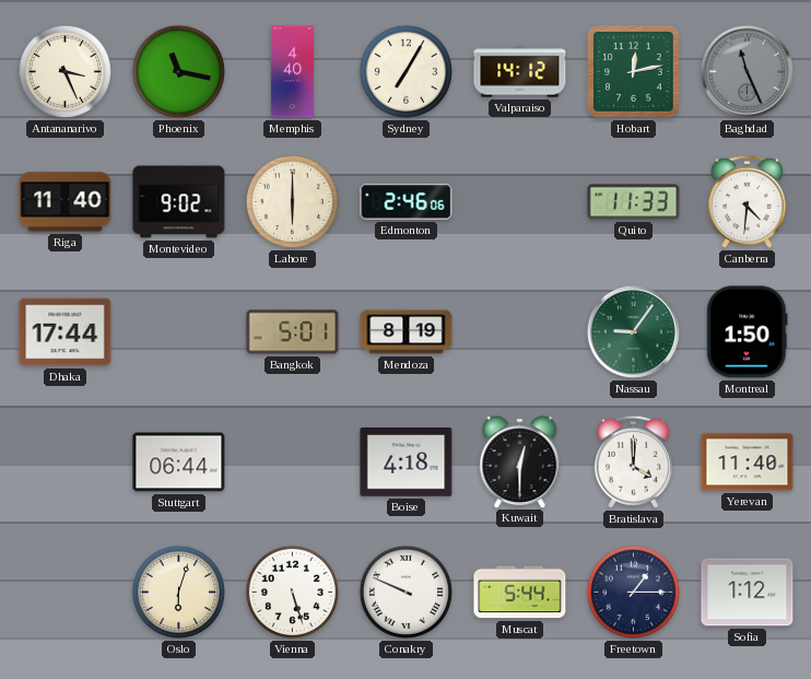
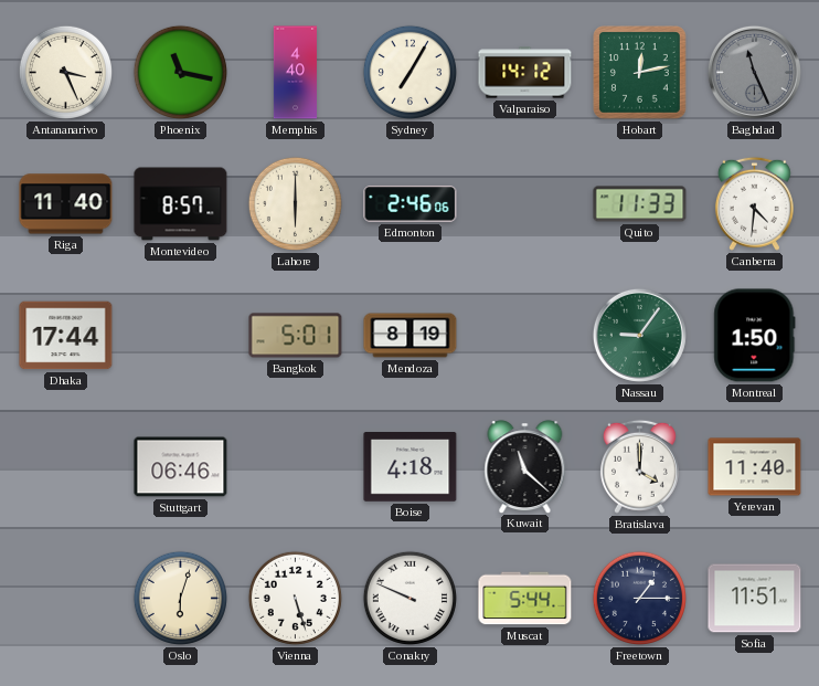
Montevideo: 9:02 -> 8:57 (181, 204)
Stuttgart: 06:44 -> 06:46 (181, 467)
Kuwait: 12:30 -> 11:22 (525, 466)
Sofia: 1:12 -> 11:51 (755, 599)
